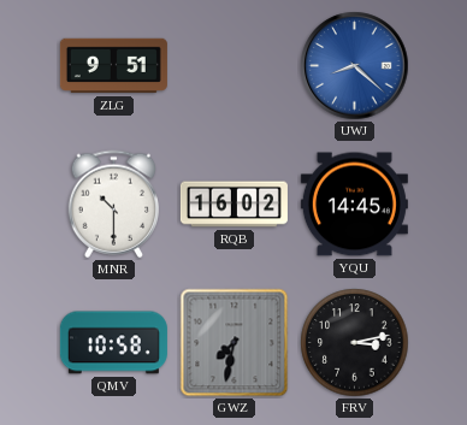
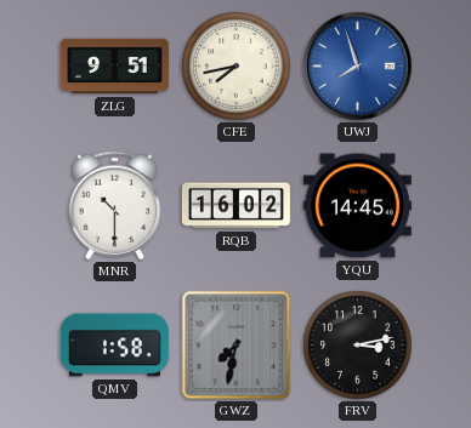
CFE: none -> 7:43 (237, 67)
UWJ: 8:22 -> 7:57 (358, 67)
QMV: 10:58 -> 1:58 (114, 346)
